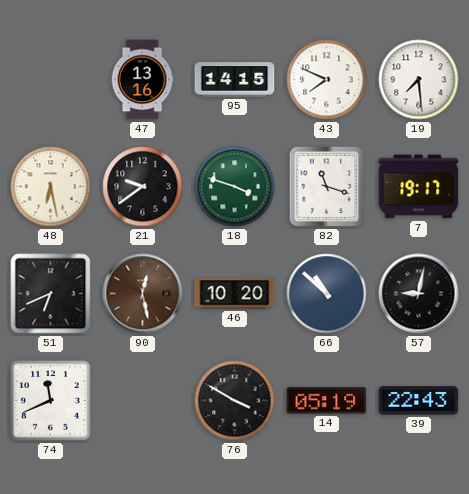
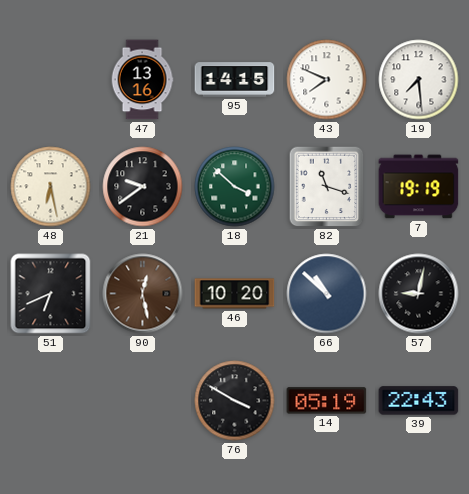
18: 3:48 -> 3:52 (235, 187)
7: 19:17 -> 19:19 (419, 187)
74: 11:41 -> none (51, 401)
